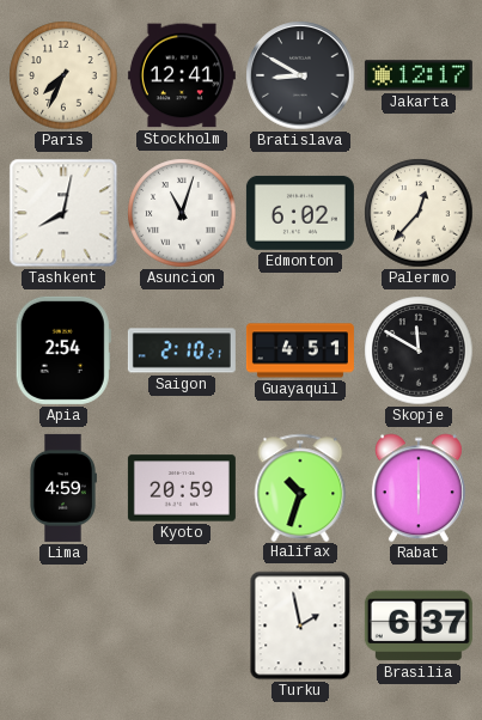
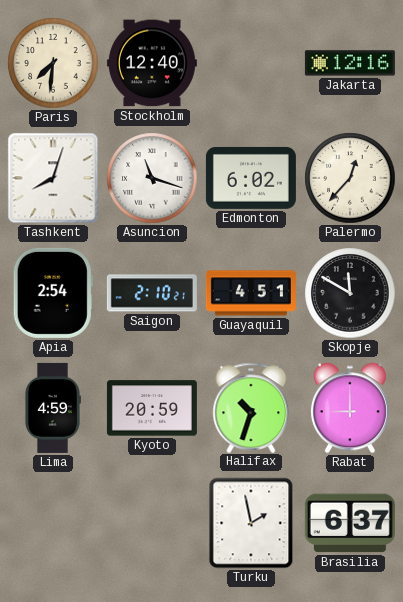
Paris: 7:34 -> 7:31 (53, 63)
Stockholm: 12:41 -> 12:40 (152, 63)
Bratislava: 8:50 -> none (300, 75)
Jakarta: 12:17 -> 12:16 (350, 63)
Tashkent: 8:02 -> 8:03 (53, 178)
Asuncion: 11:03 -> 11:18 (152, 178)
Rabat: 6:00 -> 9:00 (350, 408)
